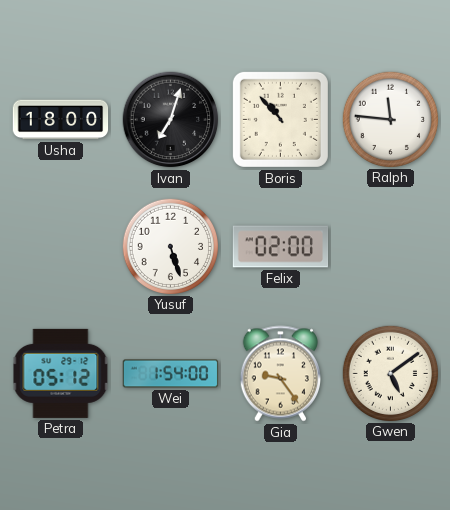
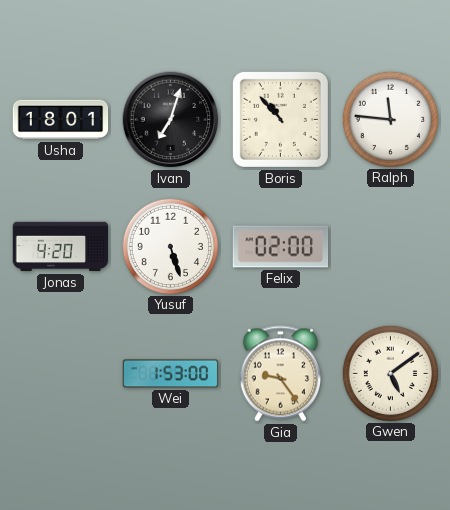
Usha: 18:00 -> 18:01 (61, 120)
Jonas: none -> 4:20 (61, 247)
Petra: 05:12 -> none (61, 373)
Wei: 1:54 -> 1:53 (171, 374)
